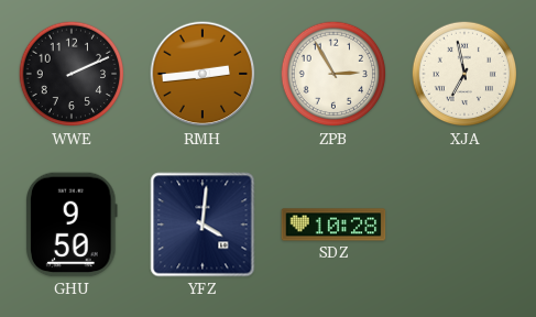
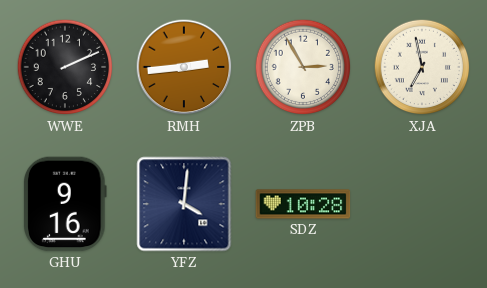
GHU: 9:50 -> 9:16 (66, 204)
